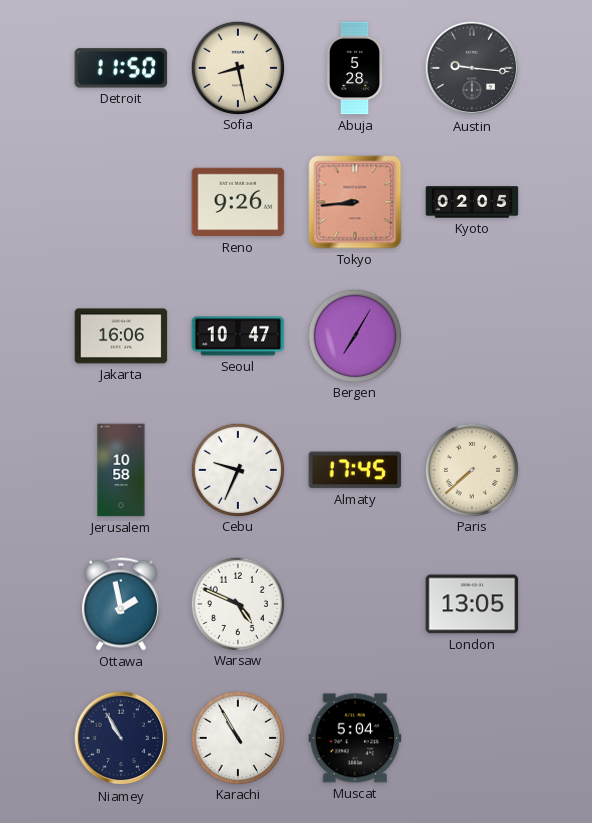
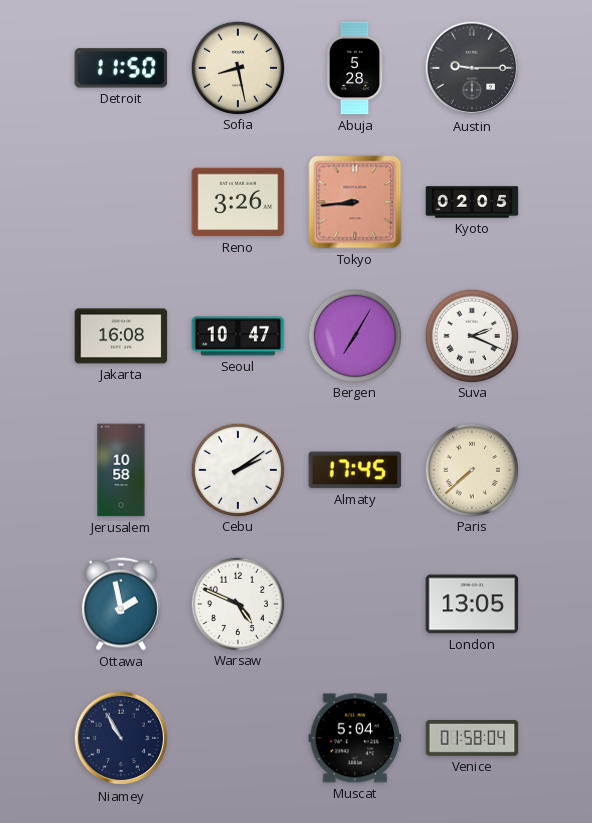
Austin: 9:16 -> 9:15 (472, 68)
Reno: 9:26 -> 3:26 (238, 202)
Jakarta: 16:06 -> 16:08 (121, 336)
Suva: none -> 2:19 (471, 335)
Cebu: 9:34 -> 2:09 (237, 469)
Karachi: 10:55 -> none (237, 737)
Venice: none -> 01:58 (472, 738)
